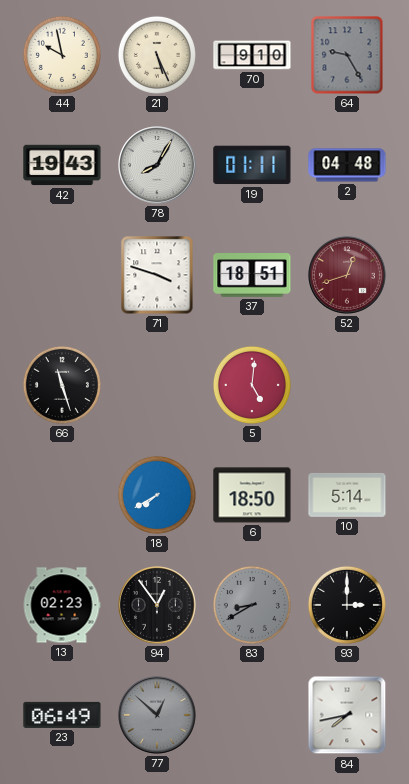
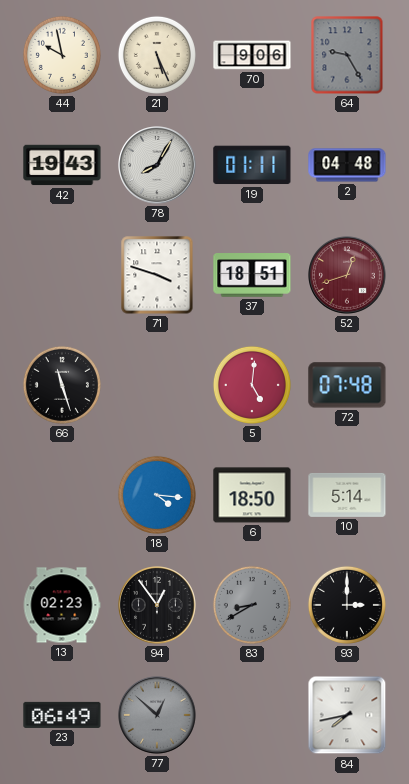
70: 9:10 -> 9:06 (252, 55)
72: none -> 07:48 (347, 385)
18: 7:40 -> 4:16 (157, 495)
